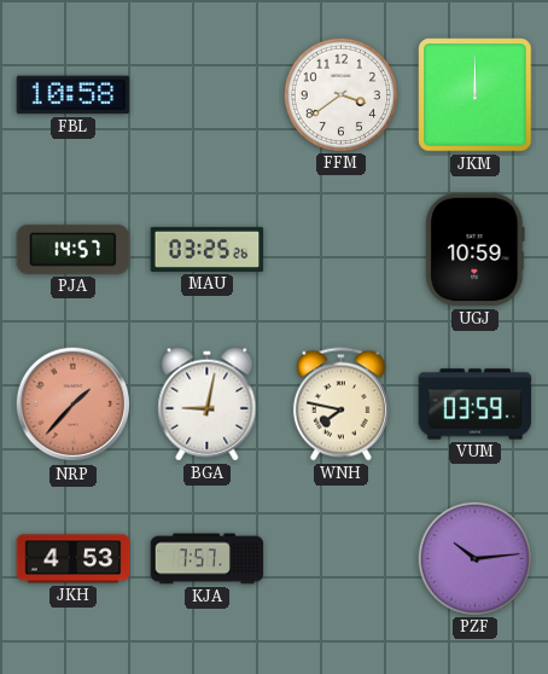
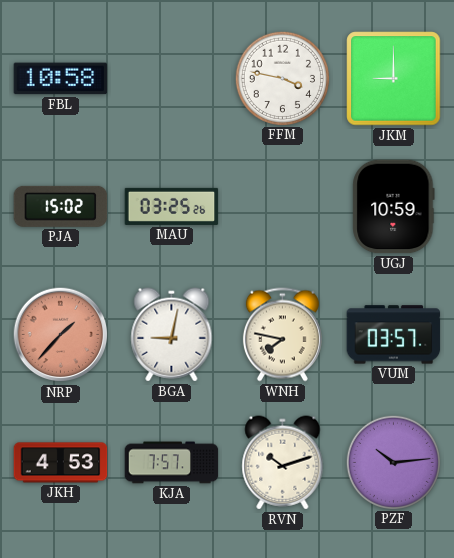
FFM: 3:39 -> 3:47 (282, 78)
JKM: 12:00 -> 9:00 (394, 79)
PJA: 14:57 -> 15:02 (61, 206)
VUM: 03:59 -> 03:57 (394, 335)
RVN: none -> 10:12 (283, 463)
